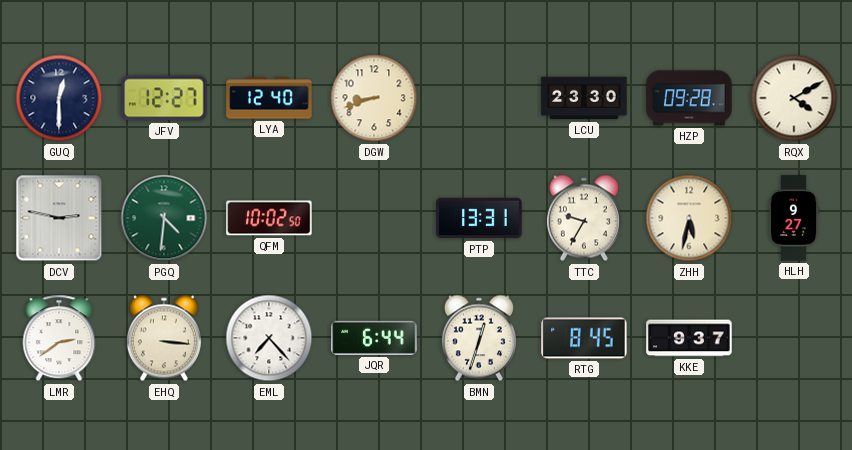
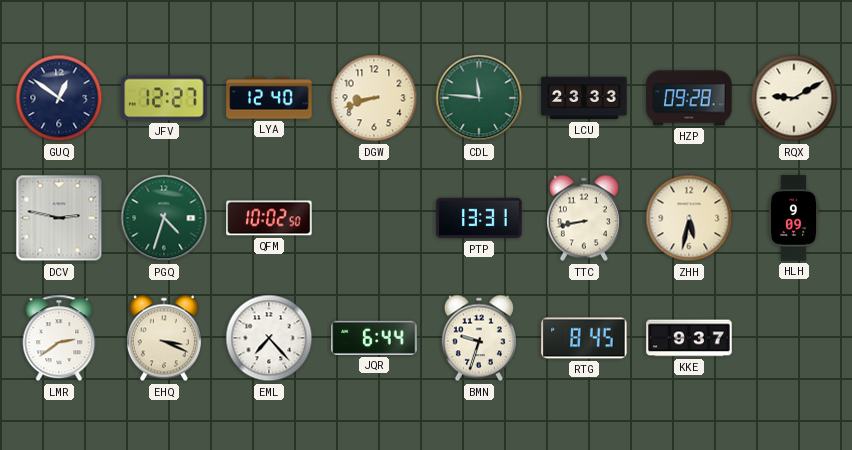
GUQ: 12:30 -> 12:51 (59, 98)
CDL: none -> 11:46 (479, 98)
LCU: 23:30 -> 23:33 (584, 98)
RQX: 4:10 -> 9:10 (794, 98)
PGQ: 4:31 -> 4:33 (164, 218)
TTC: 9:35 -> 8:43 (584, 218)
HLH: 9:27 -> 9:09 (794, 218)
EHQ: 3:16 -> 3:19 (164, 338)
BMN: 12:33 -> 9:33 (479, 338)
